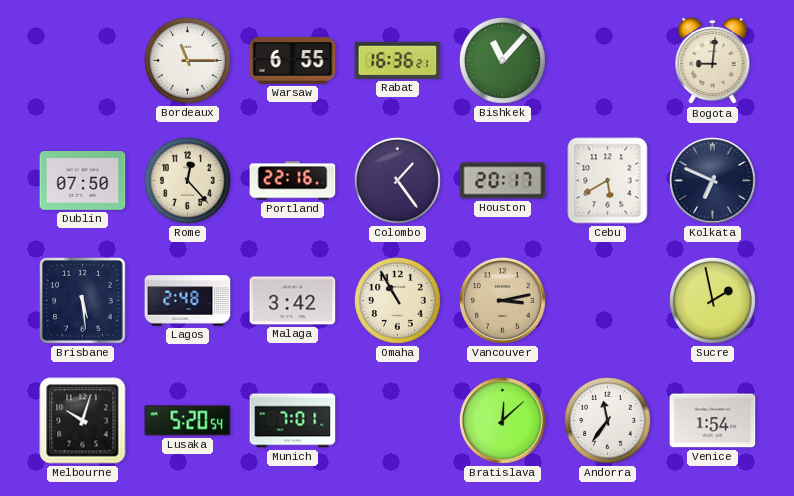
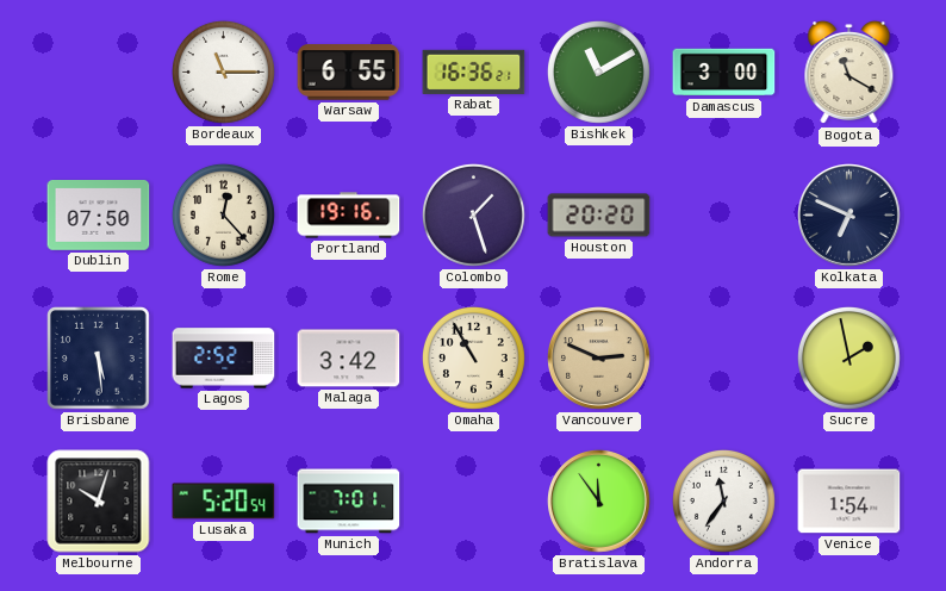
Bishkek: 11:07 -> 11:10 (598, 71)
Damascus: none -> 3:00 (724, 73)
Bogota: 9:01 -> 11:20 (849, 73)
Portland: 22:16 -> 19:16 (349, 216)
Colombo: 1:24 -> 1:27 (473, 214)
Houston: 20:17 -> 20:20 (599, 216)
Cebu: 5:40 -> none (608, 181)
Lagos: 2:48 -> 2:52 (224, 359)
Vancouver: 3:13 -> 2:49 (599, 359)
Bratislava: 12:08 -> 11:54 (599, 502)
